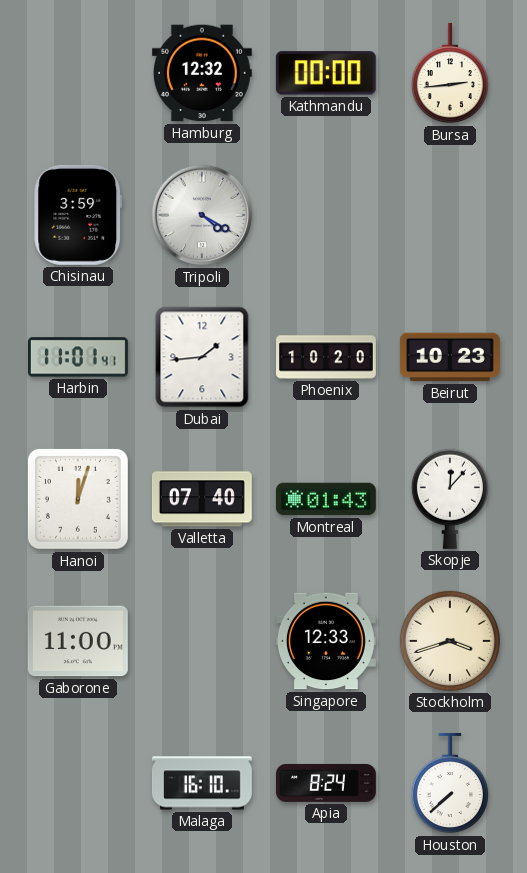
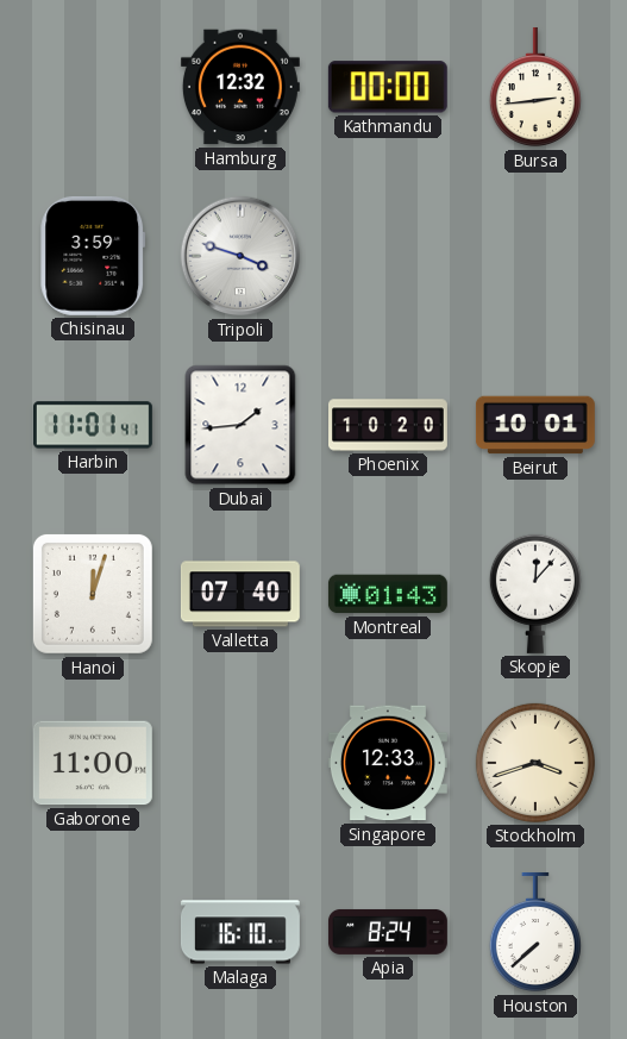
Tripoli: 4:20 -> 3:48 (240, 256)
Beirut: 10:23 -> 10:01 (535, 425)
